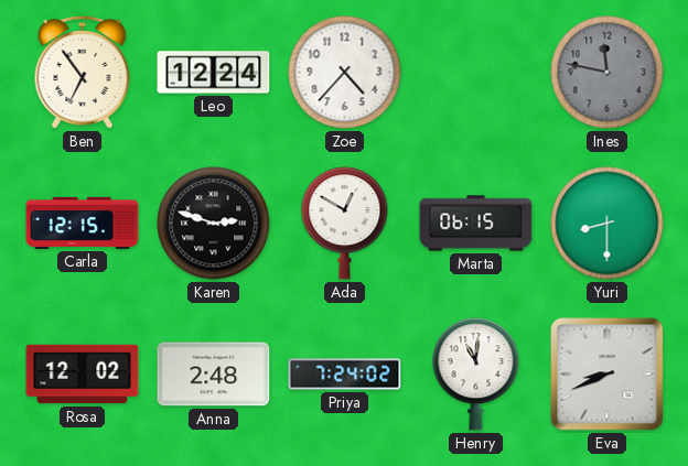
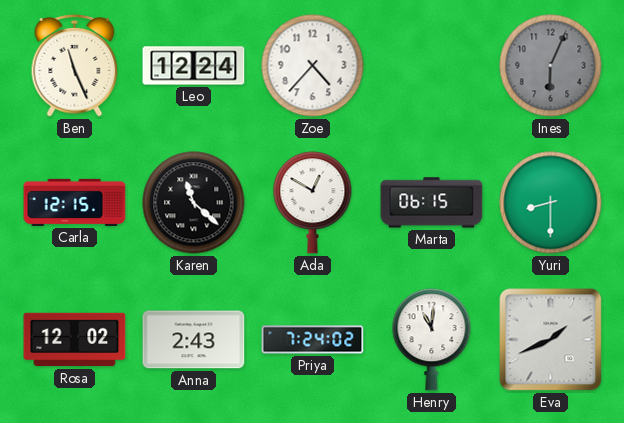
Ben: 6:54 -> 11:26 (75, 66)
Ines: 11:47 -> 6:04 (551, 66)
Karen: 2:48 -> 11:22 (194, 203)
Anna: 2:48 -> 2:43 (194, 340)
Eva: 8:41 -> 1:41 (551, 340)
